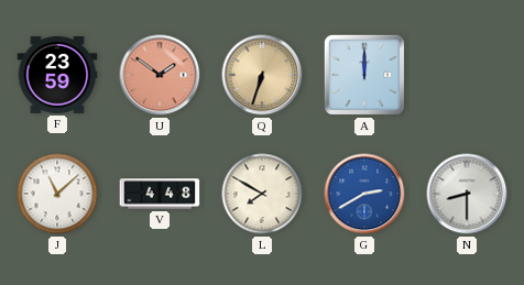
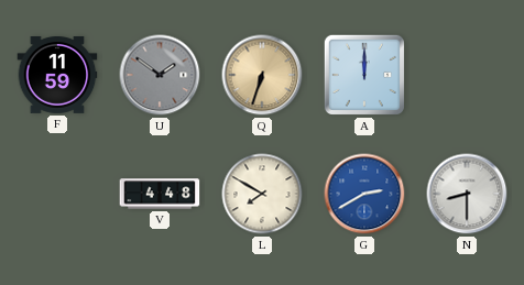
F: 23:59 -> 11:59 (57, 75)
U dial: salmon -> grey (160, 75)
J: 11:08 -> none (57, 194)
